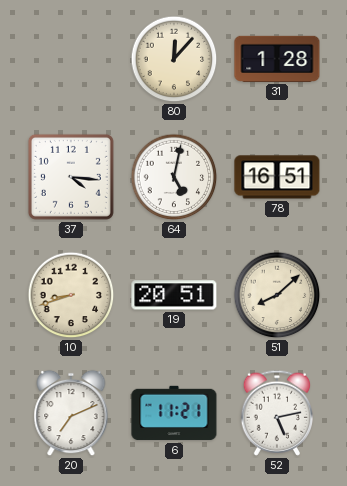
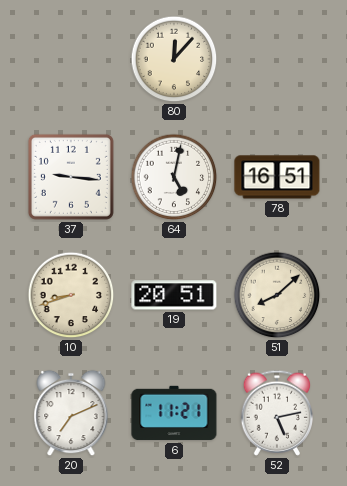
31: 1:28 -> none (277, 59)
37: 4:16 -> 9:16 (71, 177)
